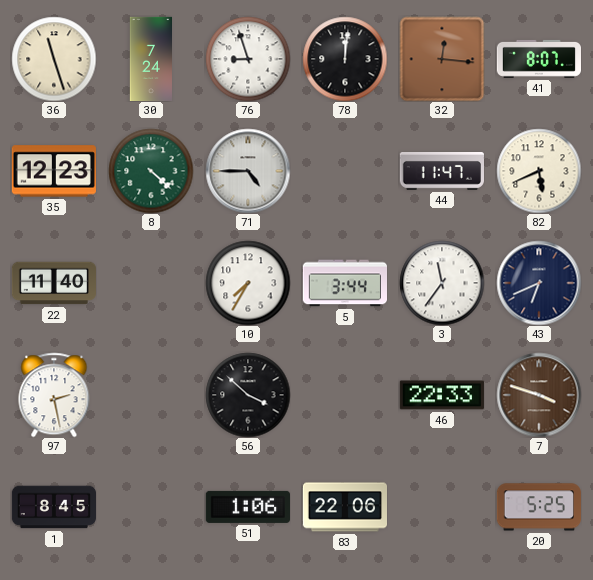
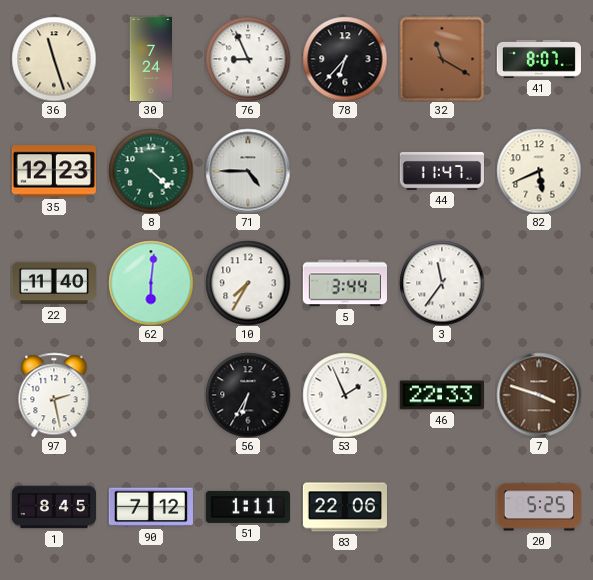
76: 8:57 -> 8:56 (248, 59)
78: 12:01 -> 6:37 (345, 59)
32: 12:16 -> 11:20 (442, 59)
62: none -> 6:01 (151, 283)
43: 6:41 -> none (539, 283)
56: 3:52 -> 6:35 (248, 395)
53: none -> 1:56 (345, 395)
90: none -> 7:12 (151, 507)
51: 1:06 -> 1:11 (247, 507)
